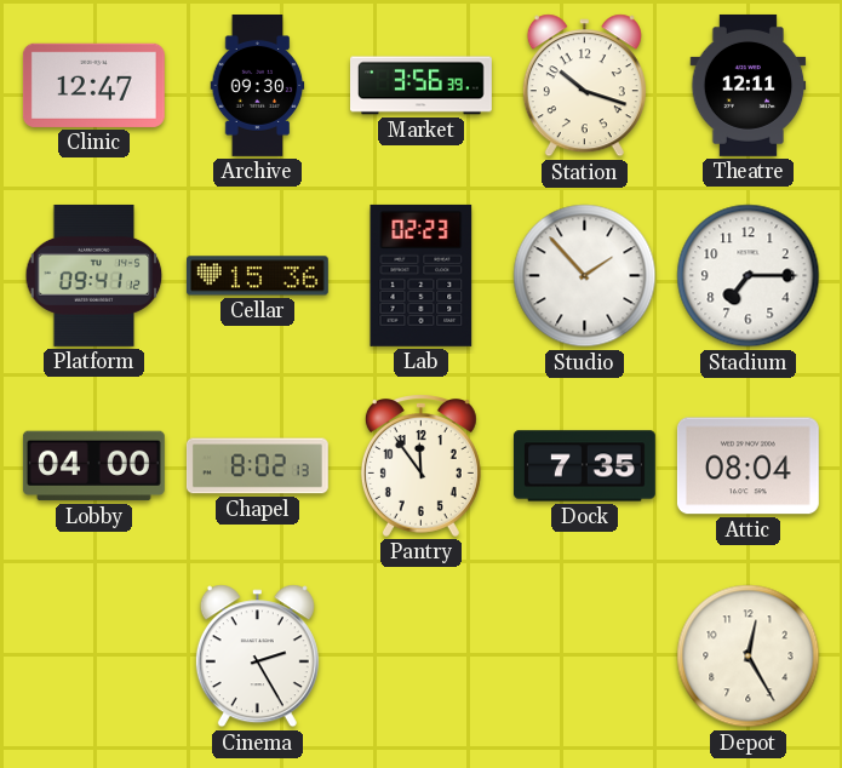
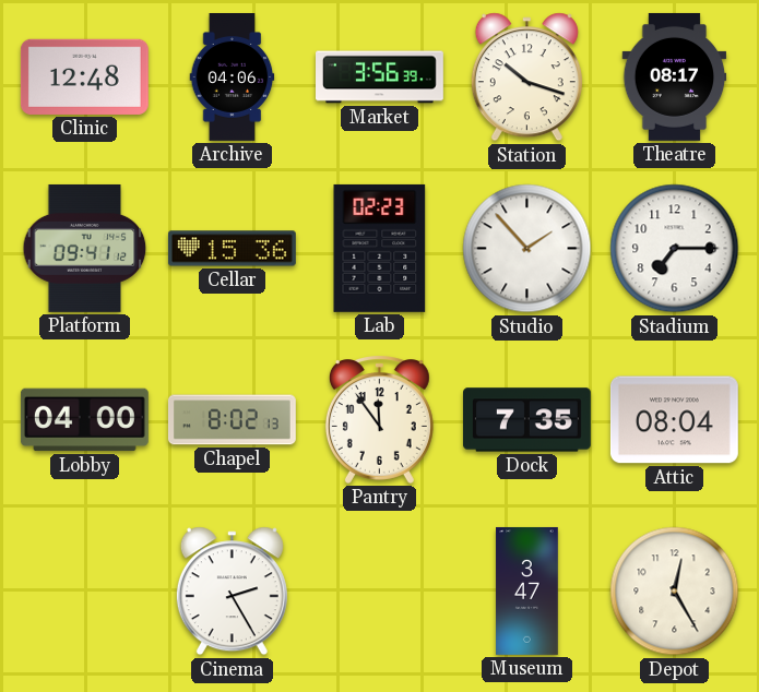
Clinic: 12:47 -> 12:48 (84, 76)
Archive: 09:30 -> 04:06 (233, 77)
Theatre: 12:11 -> 08:17 (675, 76)
Museum: none -> 3:47 (527, 590)
